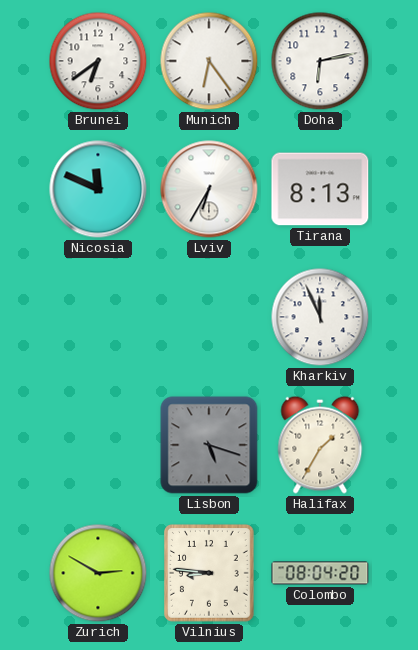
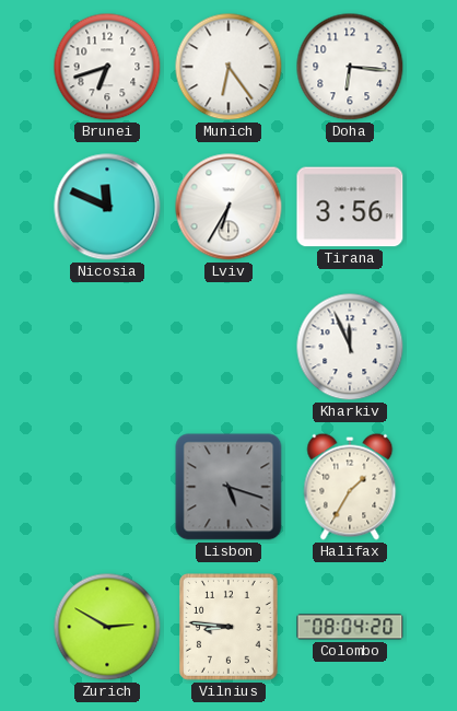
Brunei: 6:39 -> 6:42 (107, 67)
Doha: 6:13 -> 6:16 (350, 67)
Tirana: 8:13 -> 3:56 (350, 207)
